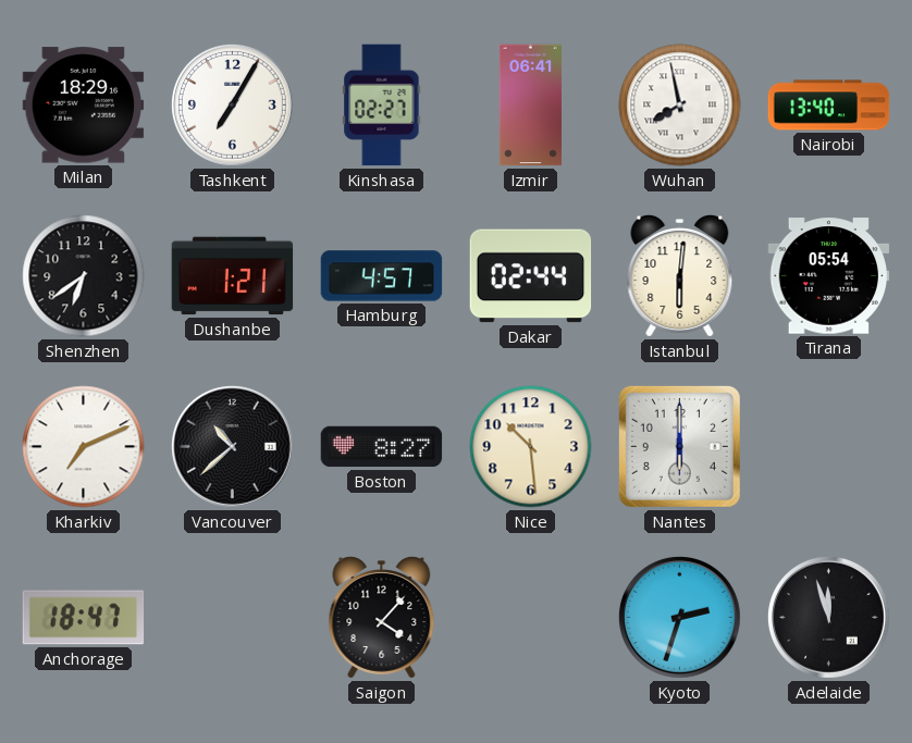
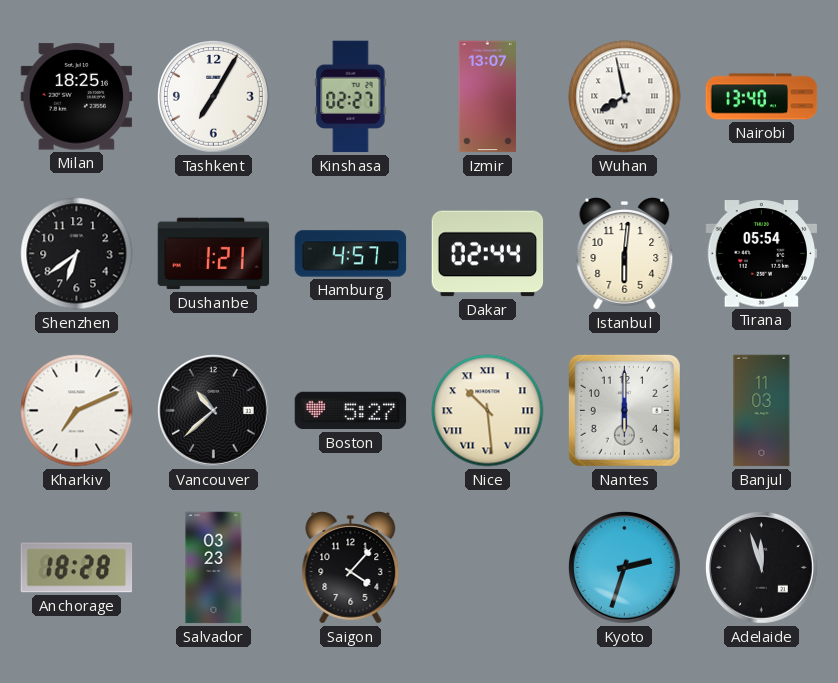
Milan: 18:29 -> 18:25 (77, 97)
Izmir: 06:41 -> 13:07 (487, 97)
Boston: 8:27 -> 5:27 (351, 411)
Nice numerals: Arabic -> Roman (488, 411)
Banjul: none -> 11:03 (762, 411)
Anchorage: 18:47 -> 18:28 (77, 568)
Salvador: none -> 03:23 (214, 568)
